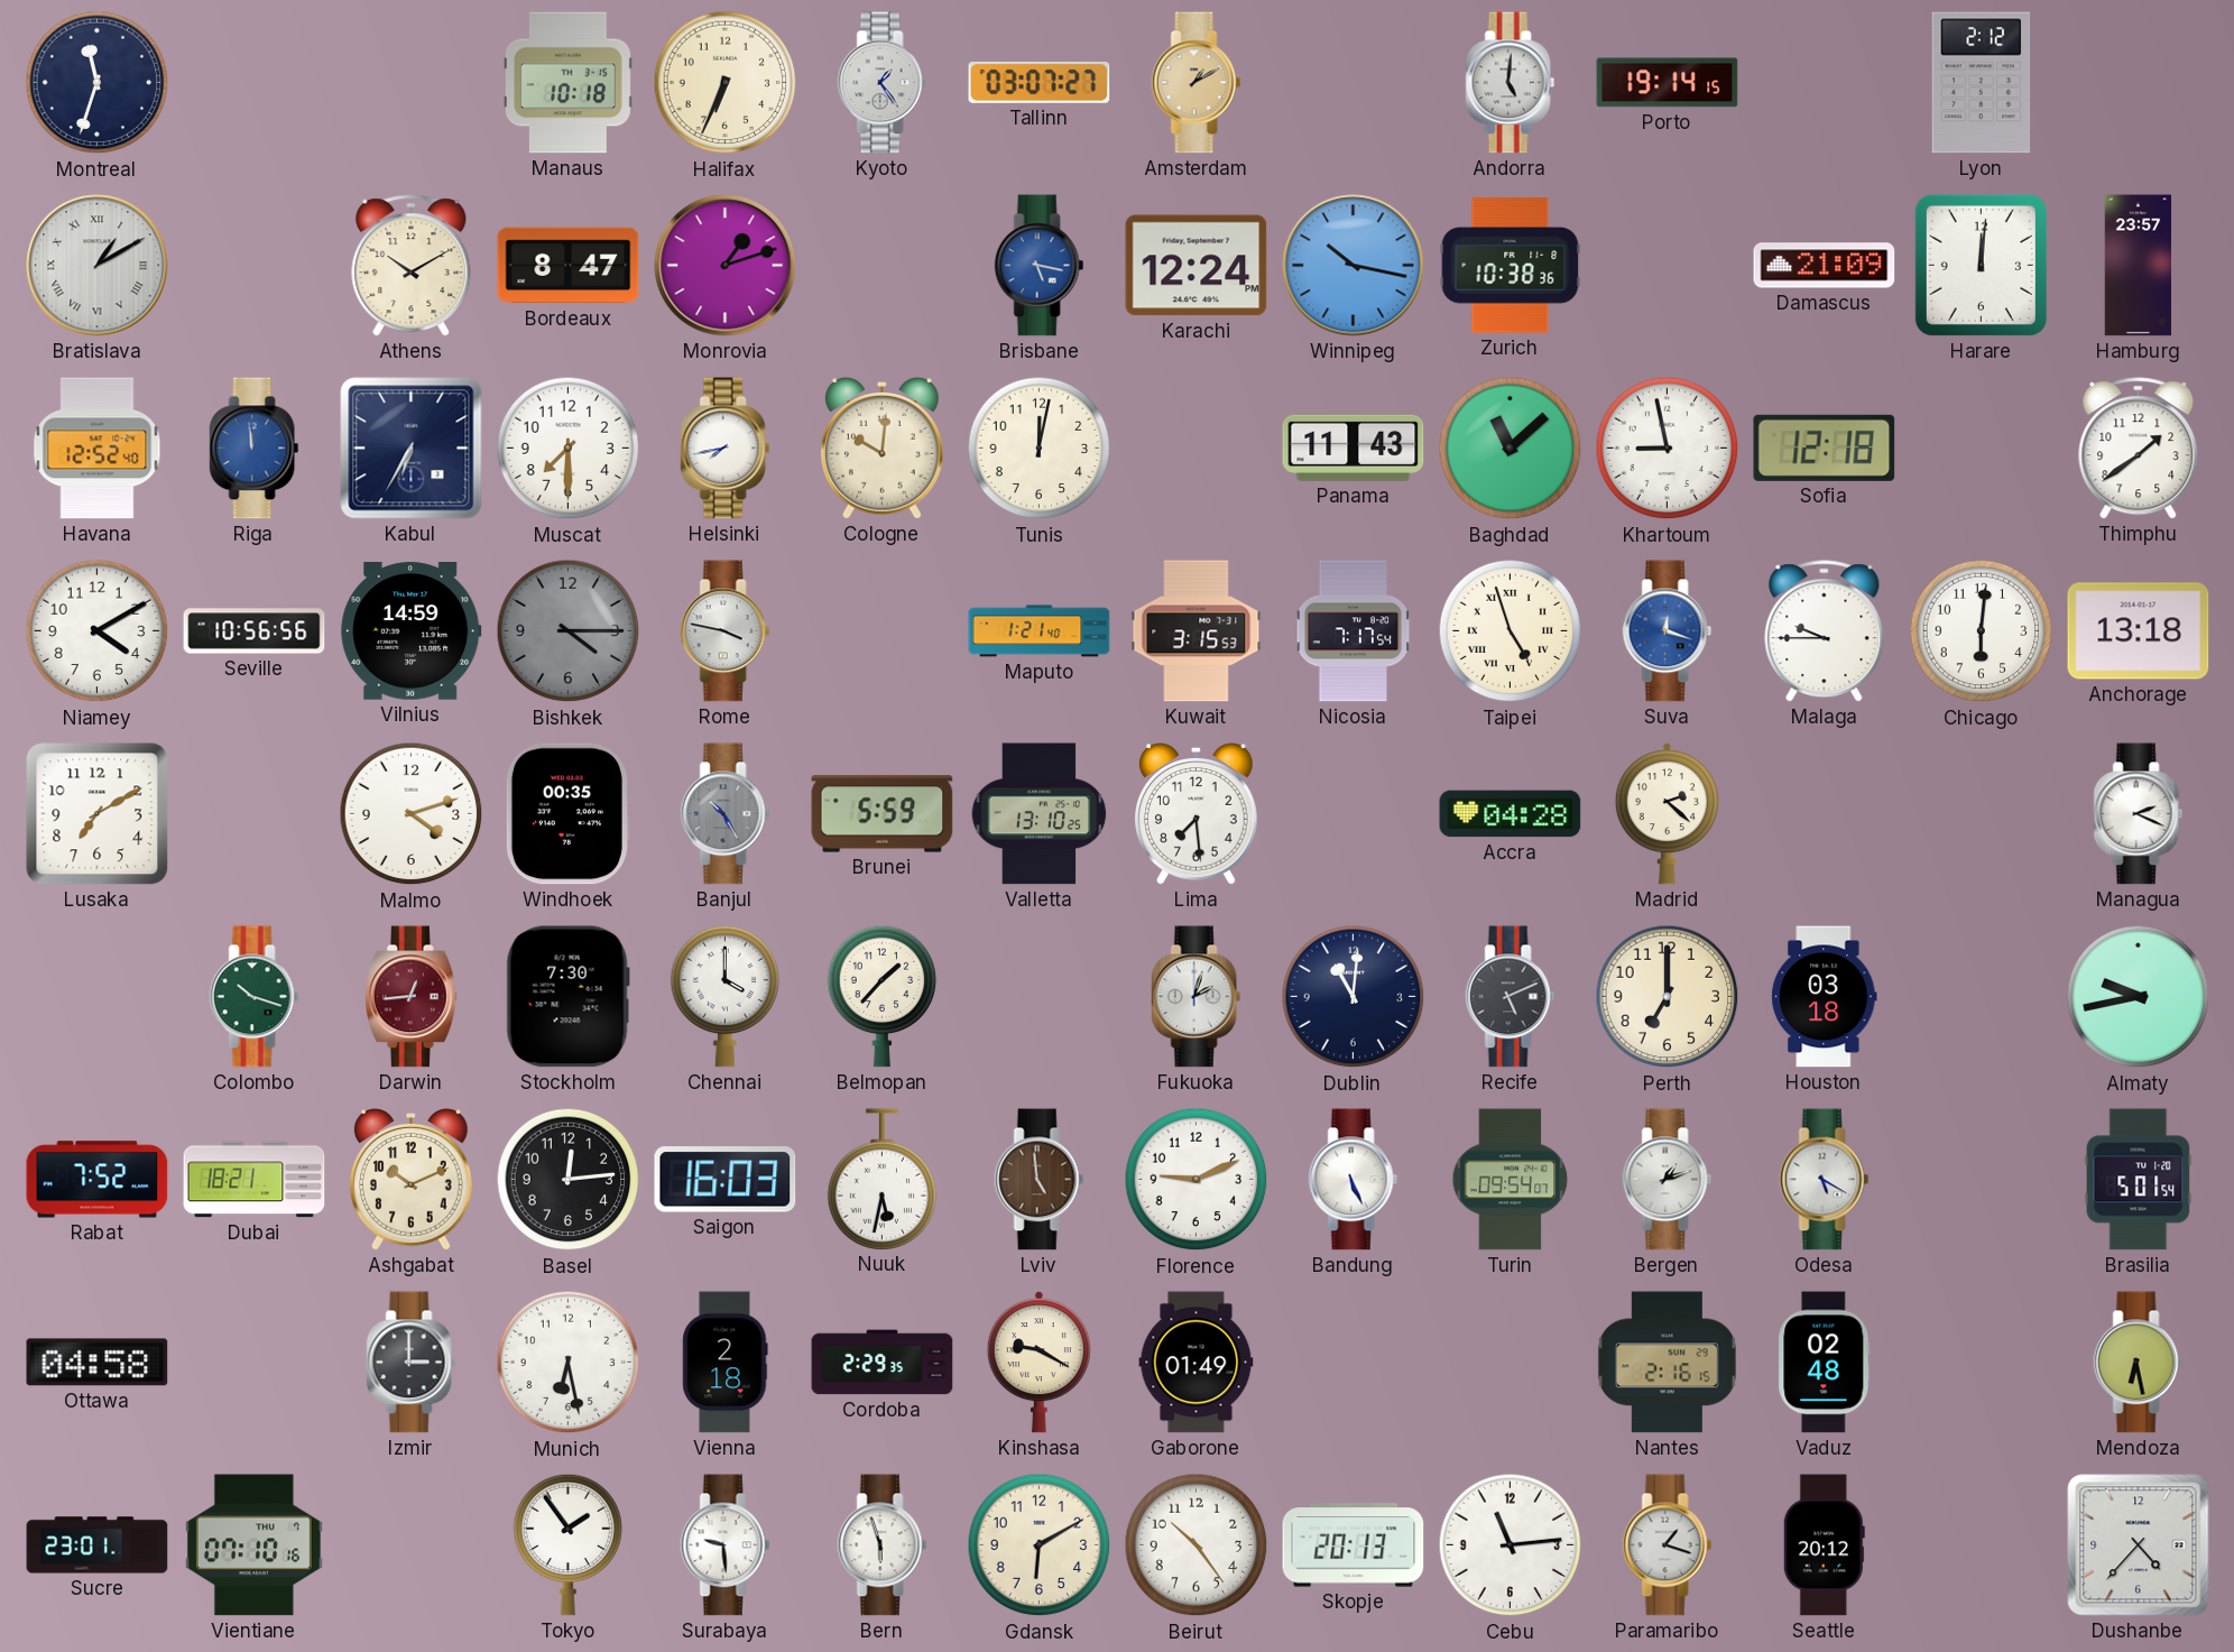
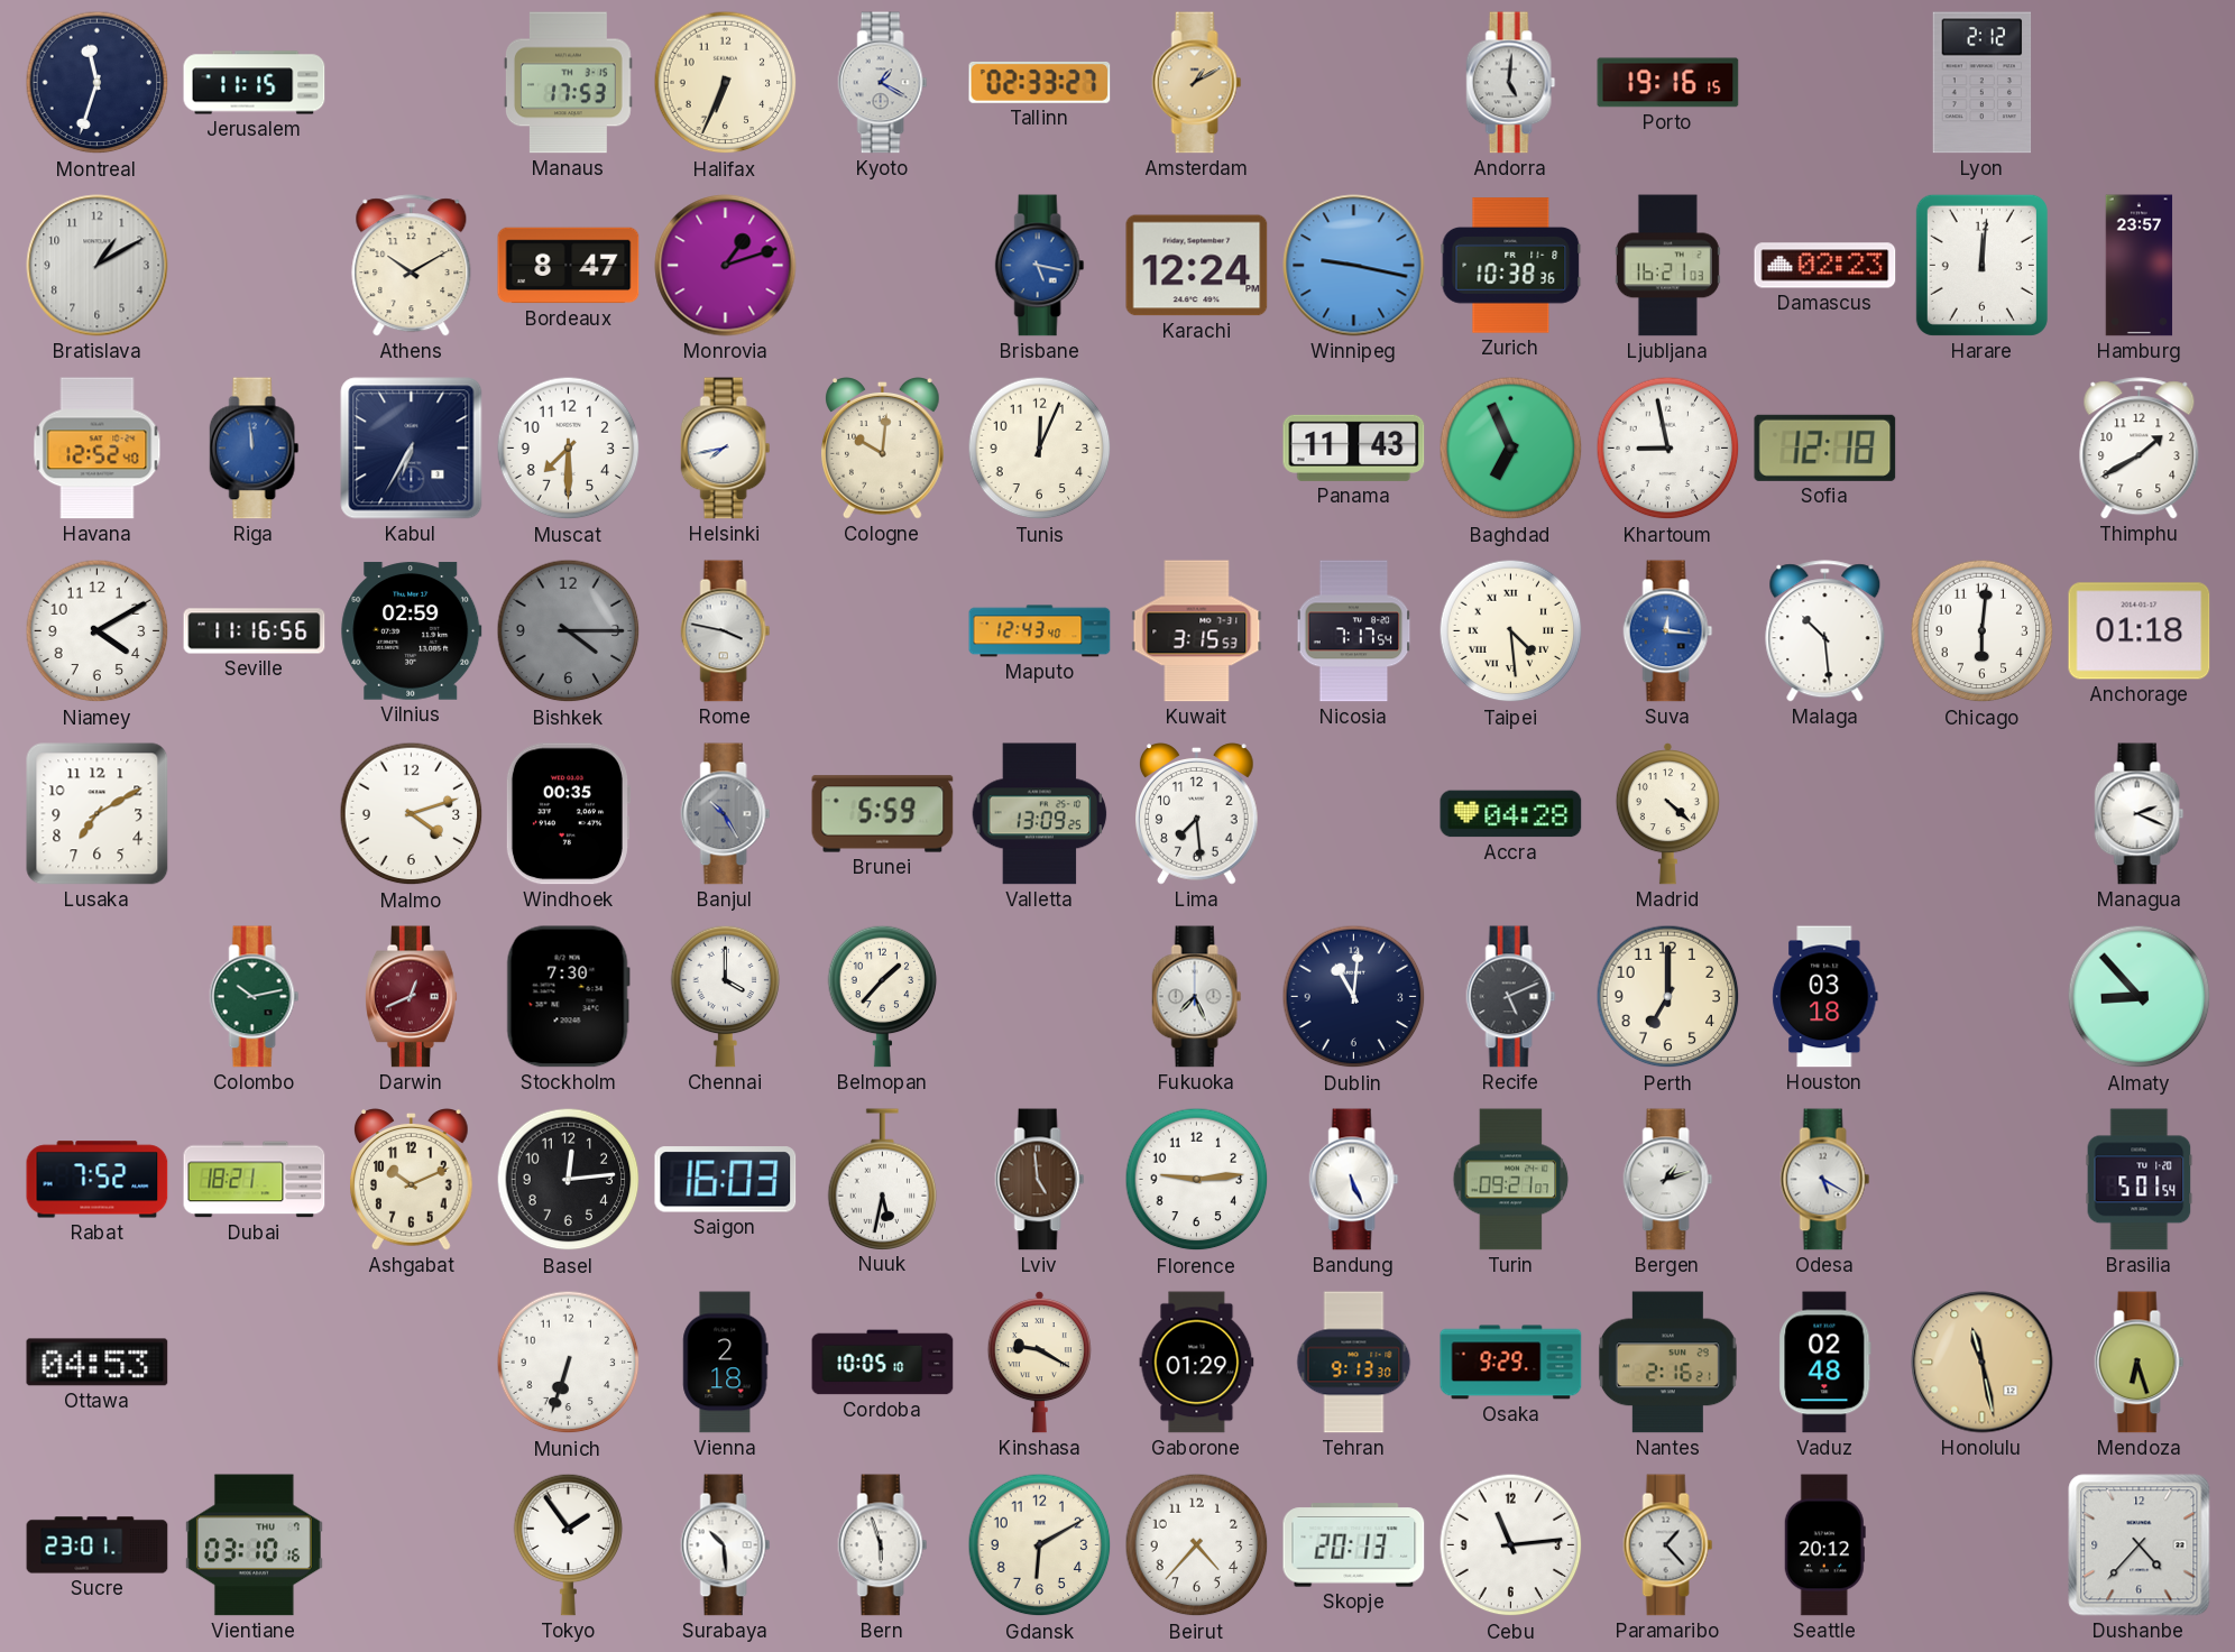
Jerusalem: none -> 11:15 (255, 83)
Manaus: 10:18 -> 17:53 (568, 83)
Kyoto: 1:24 -> 1:20 (883, 83)
Tallinn: 03:07 -> 02:33 (1040, 83)
Porto: 19:14 -> 19:16 (1668, 83)
Bratislava numerals: Roman -> Arabic (98, 266)
Winnipeg: 10:17 -> 9:17 (1354, 266)
Ljubljana: none -> 16:21 (1667, 266)
Damascus: 21:09 -> 02:23 (1825, 266)
Tunis: 12:02 -> 12:04 (1040, 449)
Baghdad: 11:08 -> 6:56 (1511, 449)
Thimphu: 1:39 -> 1:40 (2140, 449)
Seville: 10:56 -> 11:16 (255, 631)
Vilnius: 14:59 -> 02:59 (412, 631)
Maputo: 1:21 -> 12:43 (1040, 631)
Taipei: 4:57 -> 4:29 (1511, 631)
Suva: 12:18 -> 12:16 (1668, 631)
Malaga: 9:45 -> 10:29 (1825, 631)
Anchorage: 13:18 -> 01:18 (2140, 631)
Valletta: 13:10 -> 13:09 (1040, 814)
Madrid: 2:22 -> 4:22 (1667, 814)
Colombo: 10:18 -> 10:13 (255, 997)
Darwin: 12:44 -> 12:41 (412, 997)
Fukuoka: 2:03 -> 7:26 (1197, 997)
Almaty: 9:43 -> 8:53 (2140, 997)
Florence: 9:11 -> 9:14 (1197, 1180)
Turin: 09:54 -> 09:21 (1511, 1180)
Ottawa: 04:58 -> 04:53 (98, 1363)
Izmir: 3:00 -> none (412, 1363)
Munich: 6:28 -> 6:33 (569, 1363)
Cordoba: 2:29 -> 10:05 (883, 1363)
Gaborone: 01:49 -> 01:29 (1197, 1363)
Tehran: none -> 9:13 (1354, 1363)
Osaka: none -> 9:29 (1511, 1363)
Nantes: 2:16:15 -> 2:16:21 (1667, 1363)
Honolulu: none -> 11:28 (1983, 1363)
Mendoza: 6:28 -> 6:27 (2140, 1363)
Vientiane: 07:10 -> 03:10 (254, 1545)
Surabaya: 9:29 -> 10:29 (726, 1545)
Beirut: 10:24 -> 4:37 (1197, 1545)
Paramaribo: 1:18 -> 1:23 (1668, 1545)
